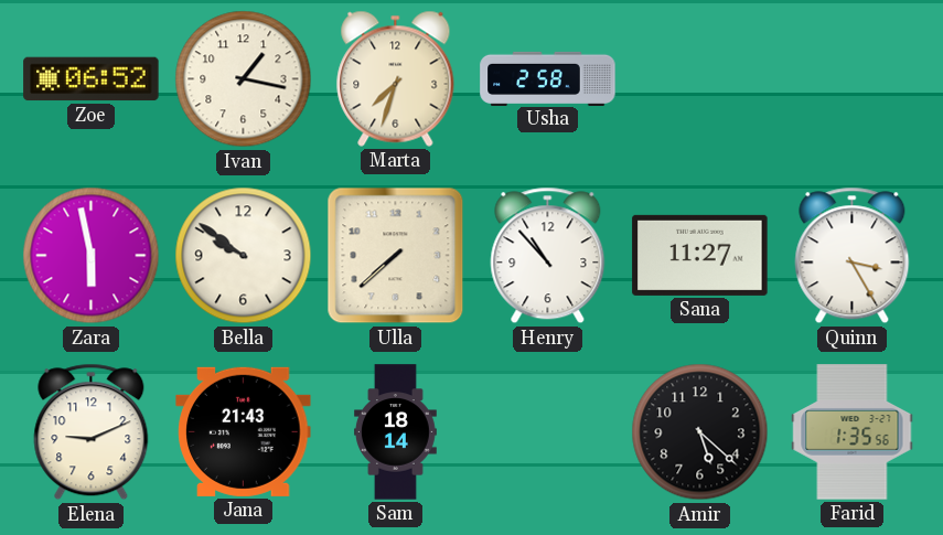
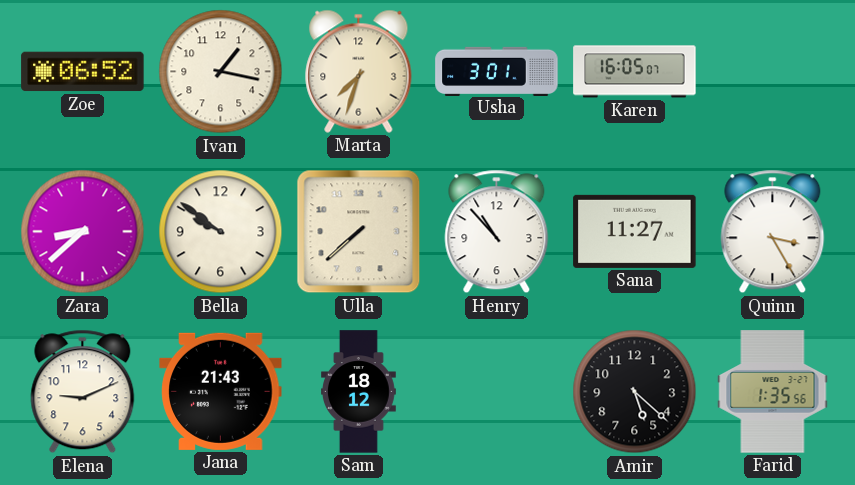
Usha: 2:58 -> 3:01 (497, 71)
Karen: none -> 16:05 (635, 72)
Zara: 5:58 -> 8:38 (83, 232)
Sam: 18:14 -> 18:12 (359, 392)
